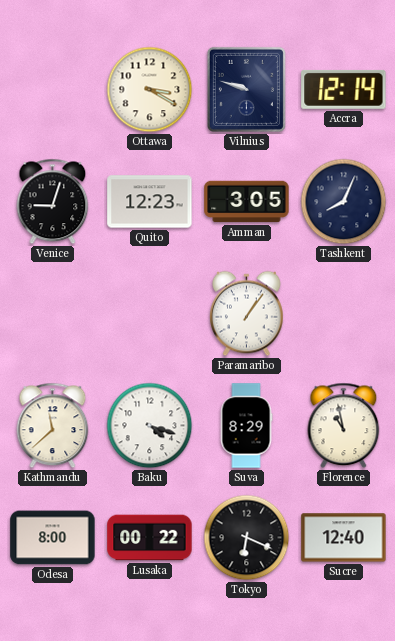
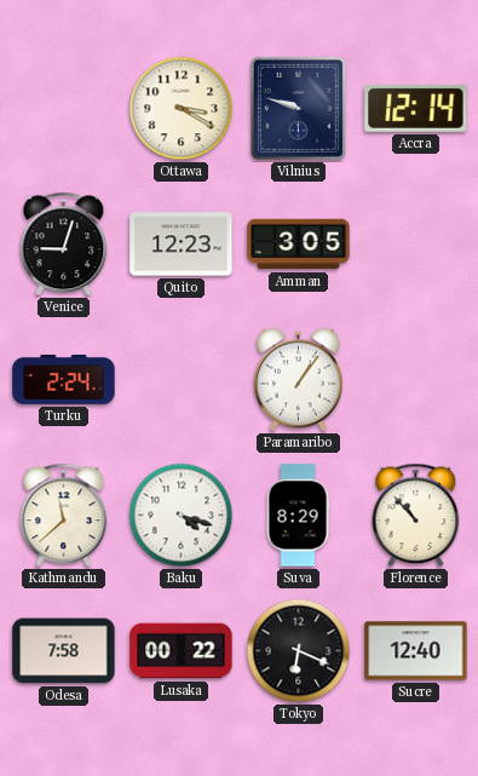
Tashkent: 8:04 -> none (344, 202)
Turku: none -> 2:24 (64, 379)
Florence: 10:58 -> 10:53 (416, 516)
Odesa: 8:00 -> 7:58 (64, 651)
